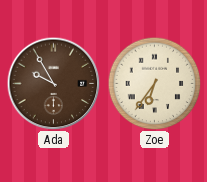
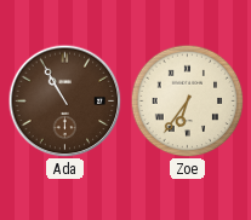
Ada: 9:55 -> 10:55 (64, 100)
